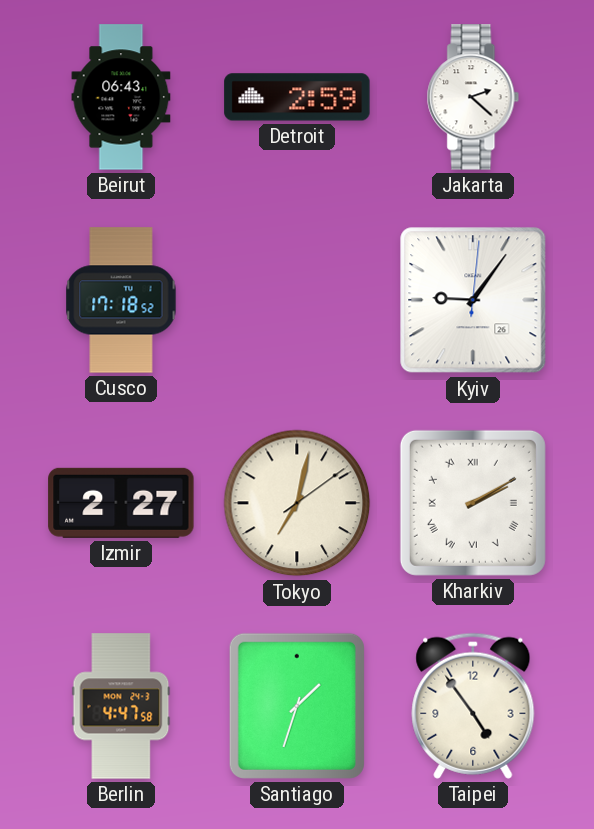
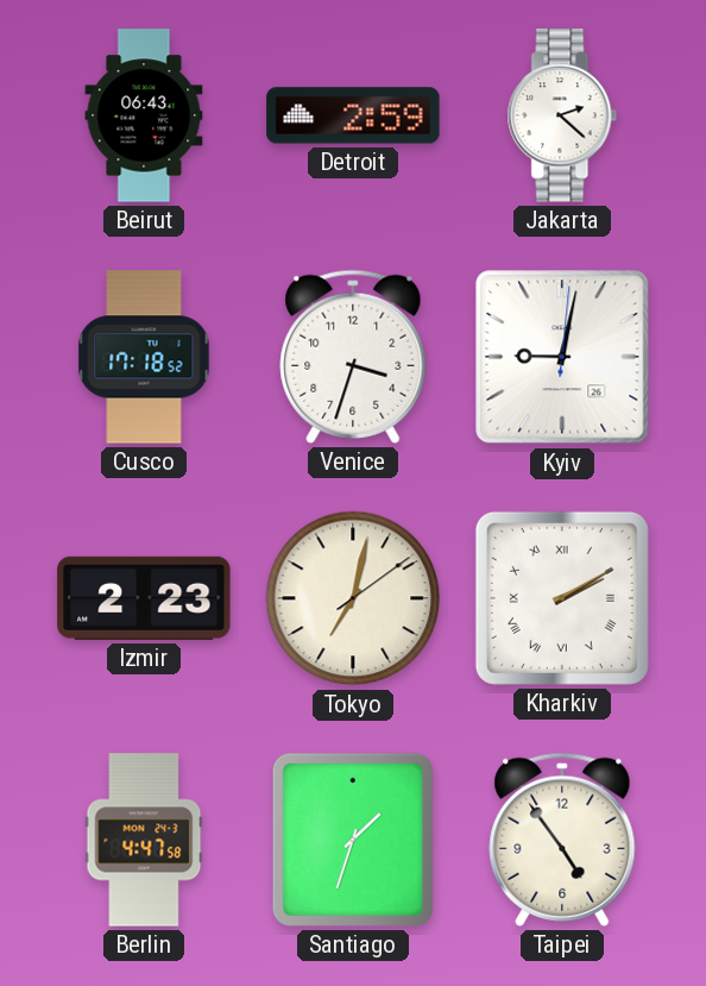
Venice: none -> 3:33 (353, 357)
Kyiv: 9:06 -> 9:02 (562, 357)
Izmir: 2:27 -> 2:23 (144, 598)
